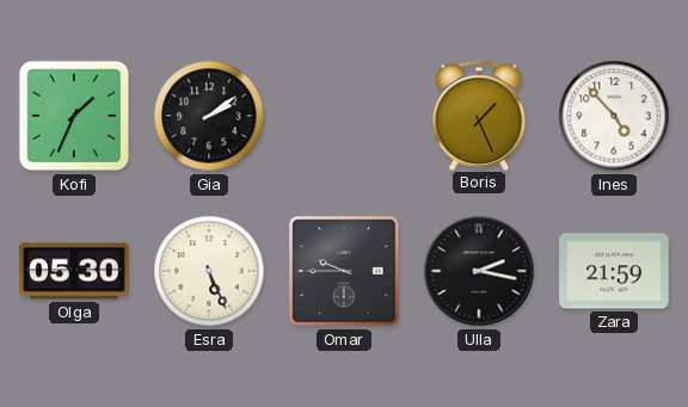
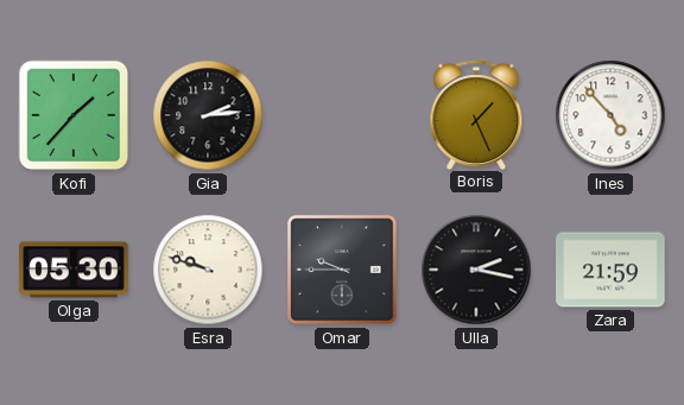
Kofi: 1:34 -> 1:37 (74, 115)
Gia: 2:09 -> 2:14 (208, 115)
Esra: 5:26 -> 9:48 (208, 270)
